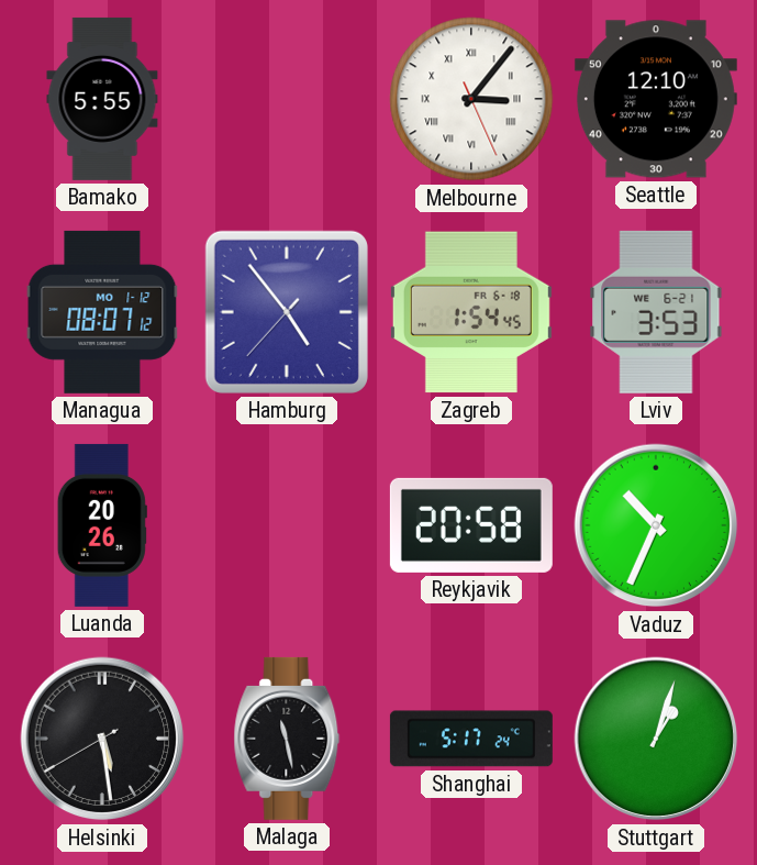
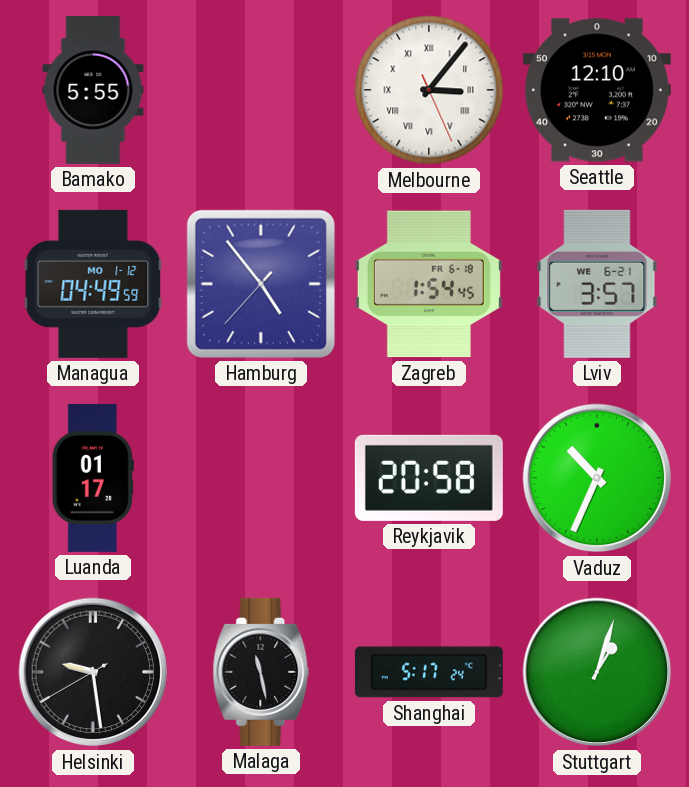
Managua: 08:07 -> 04:49 (93, 284)
Lviv: 3:53 -> 3:57 (597, 284)
Luanda: 20:26 -> 01:17 (93, 478)
Helsinki: 5:28 -> 9:28 (93, 672)
